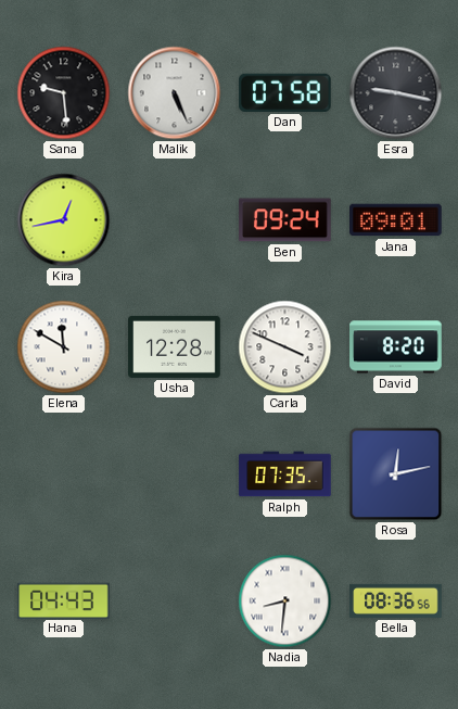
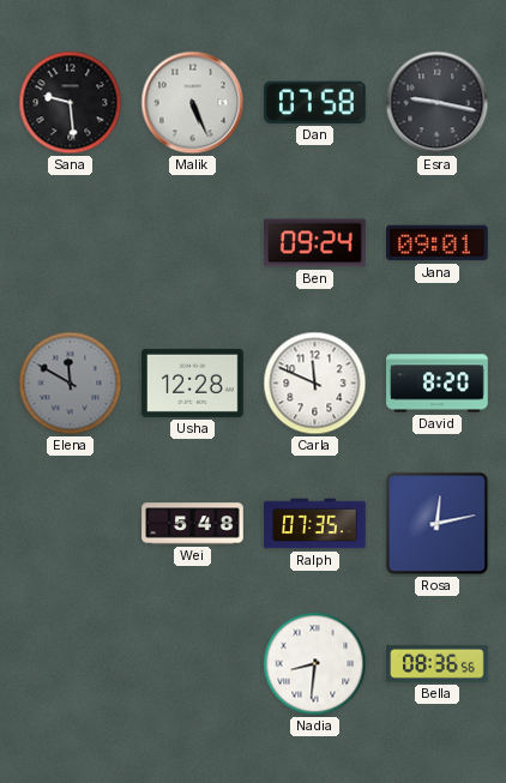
Kira: 12:43 -> none (64, 220)
Elena dial: white -> grey (71, 384)
Carla: 3:49 -> 11:49 (315, 384)
Wei: none -> 5:48 (193, 524)
Hana: 04:43 -> none (64, 600)
